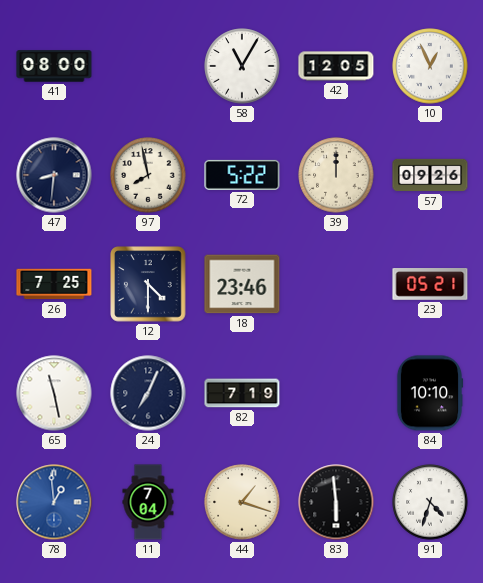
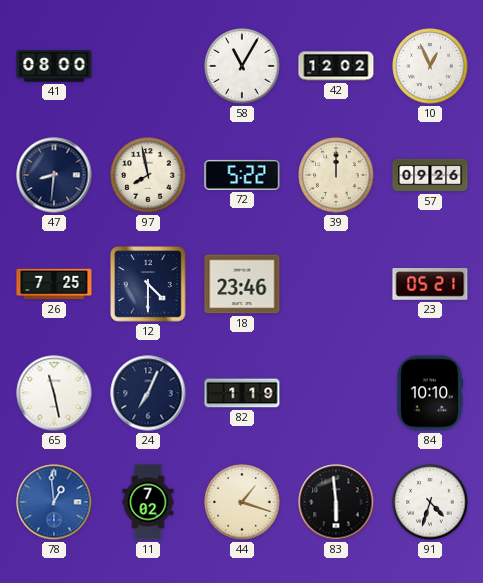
42: 12:05 -> 12:02 (336, 66)
82: 7:19 -> 1:19 (242, 393)
11: 7:04 -> 7:02 (148, 502)
